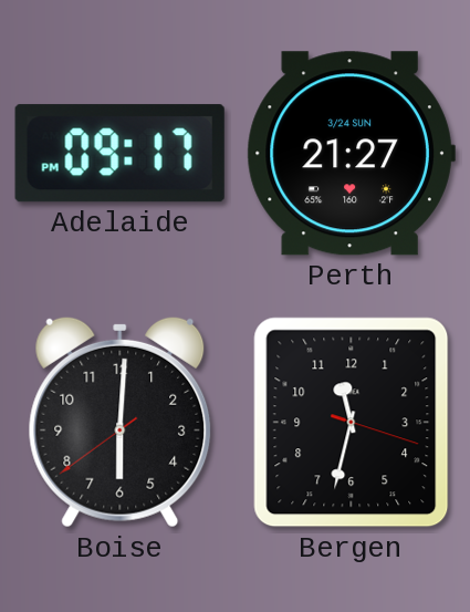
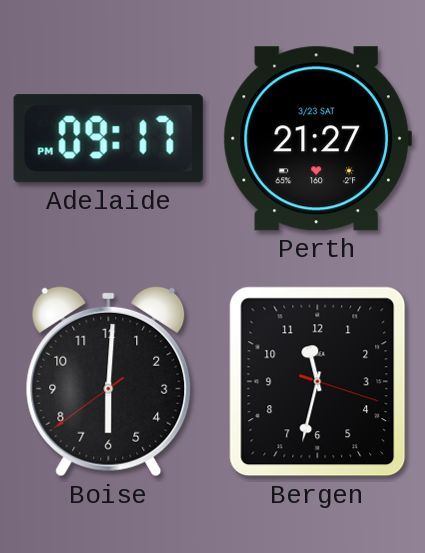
Perth date: 3/24 SUN -> 3/23 SAT (317, 139)
